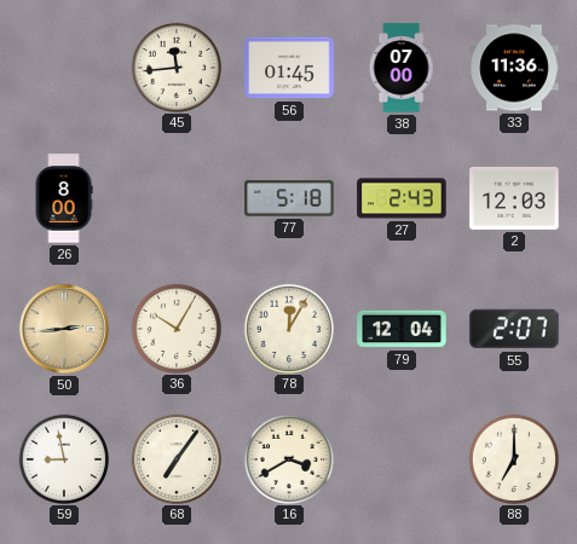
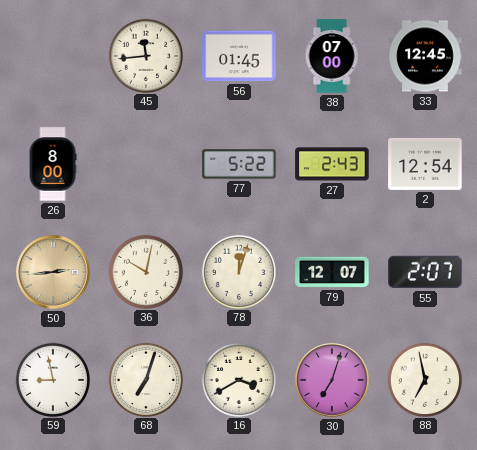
33: 11:36 -> 12:45 (425, 56)
77: 5:18 -> 5:22 (239, 164)
2: 12:03 -> 12:54 (425, 164)
36: 10:05 -> 10:02 (145, 271)
78: 12:05 -> 12:03 (238, 271)
79: 12:04 -> 12:07 (332, 272)
68: 7:06 -> 7:03 (145, 379)
30: none -> 7:03 (333, 381)
88: 7:00 -> 6:58 (424, 379)
